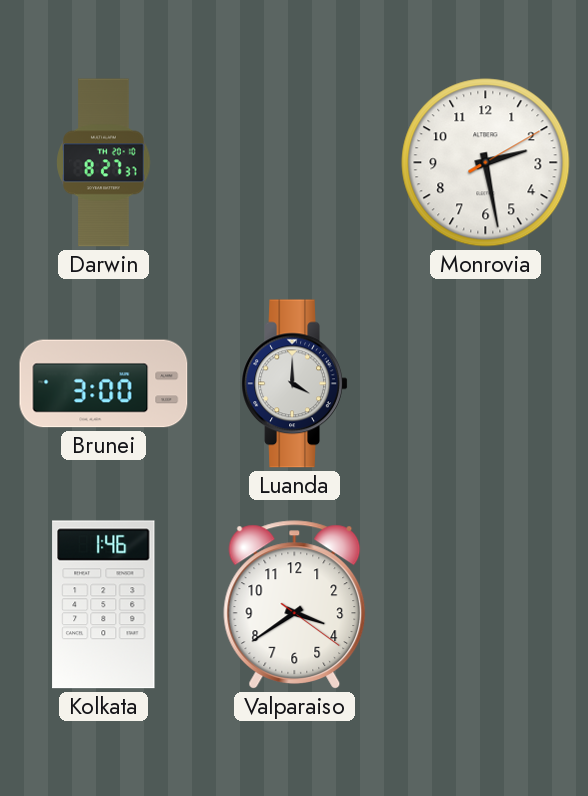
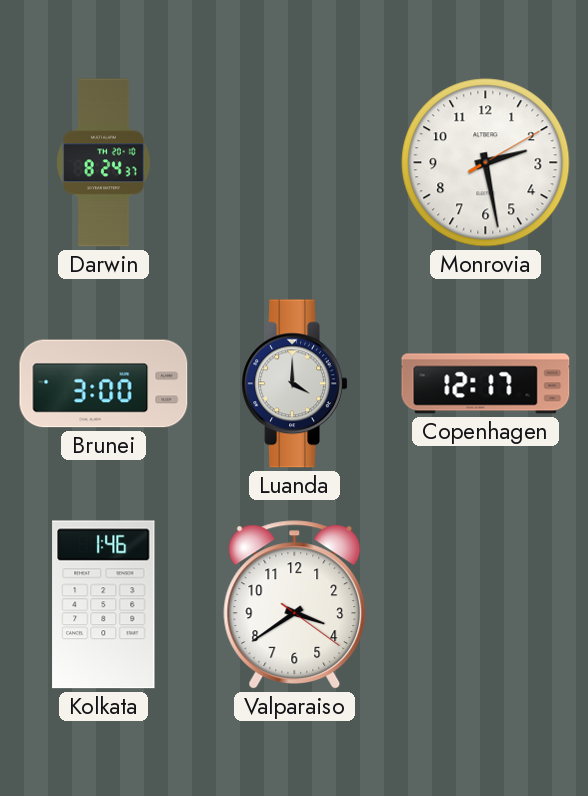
Darwin: 8:27 -> 8:24 (104, 163)
Copenhagen: none -> 12:17 (486, 384)
